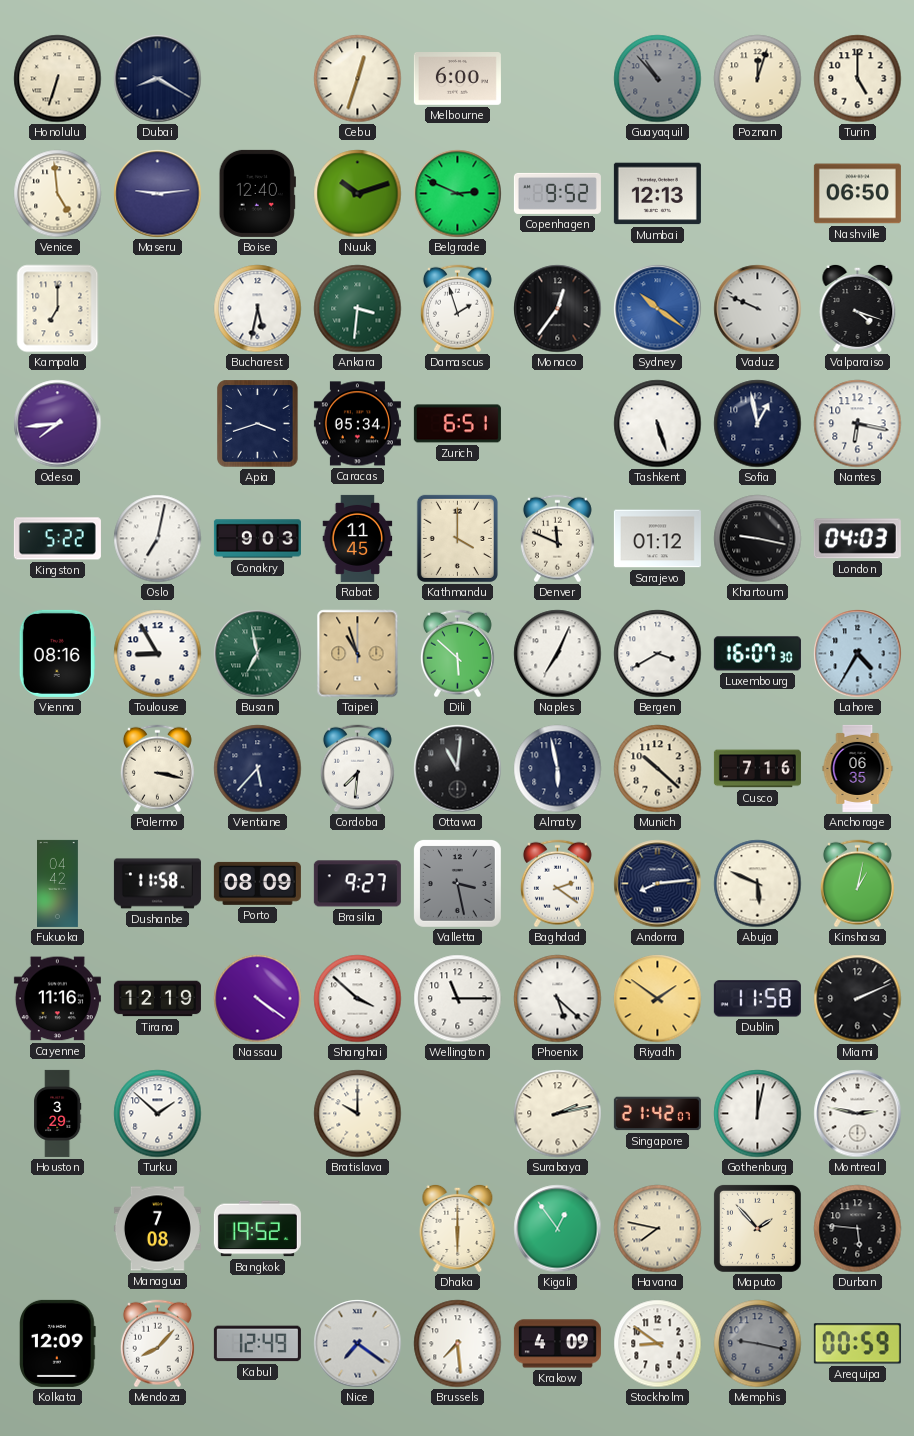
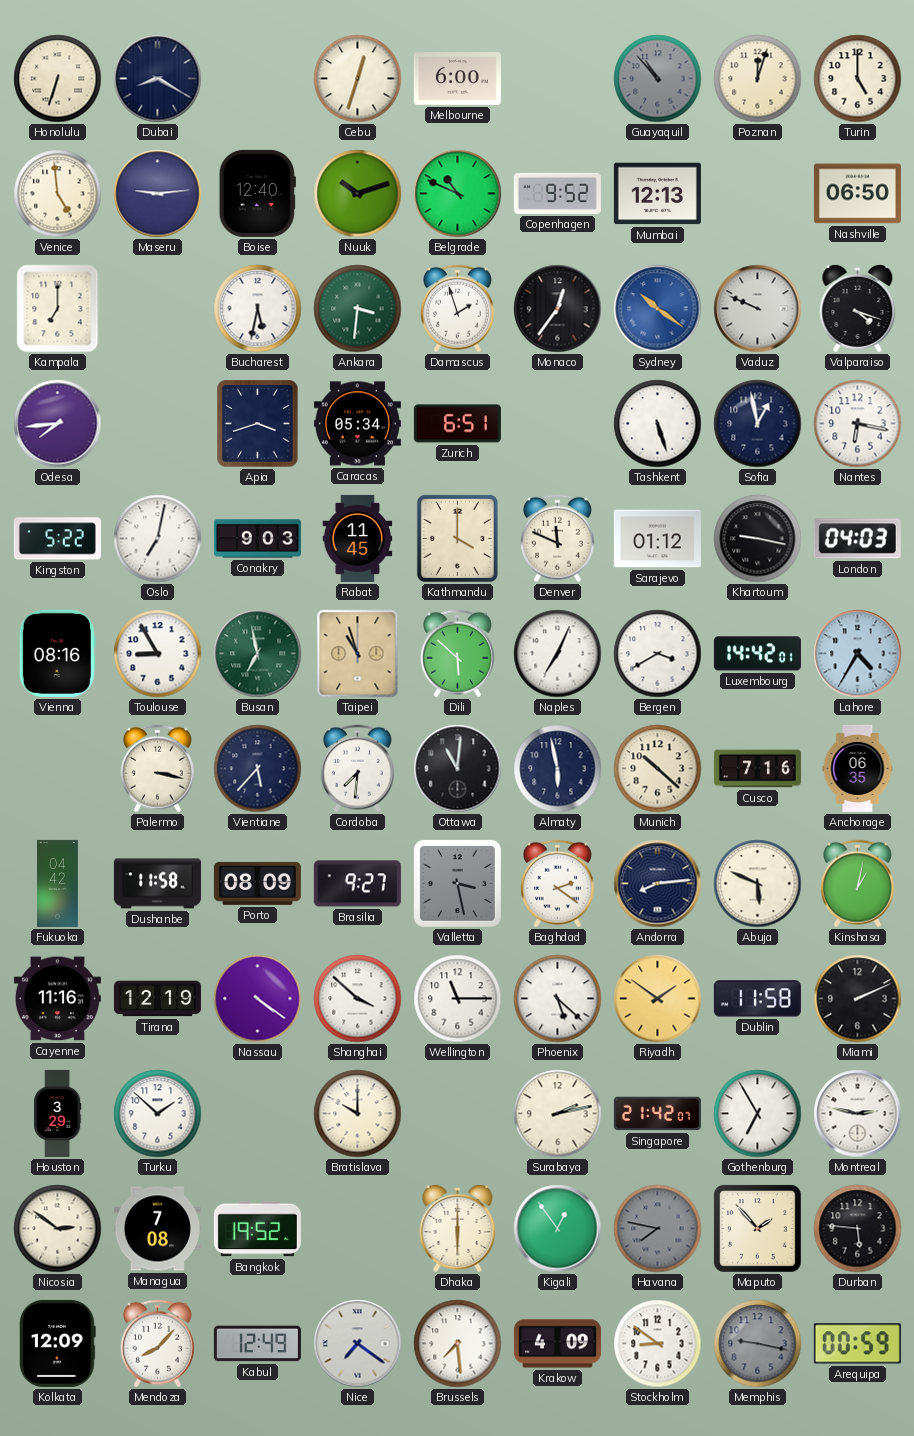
Belgrade: 2:49 -> 10:49 (458, 194)
Luxembourg: 16:07 -> 14:42 (757, 654)
Gothenburg: 12:02 -> 6:55 (758, 1114)
Nicosia: none -> 2:51 (58, 1229)
Havana dial: cream -> grey (658, 1229)
